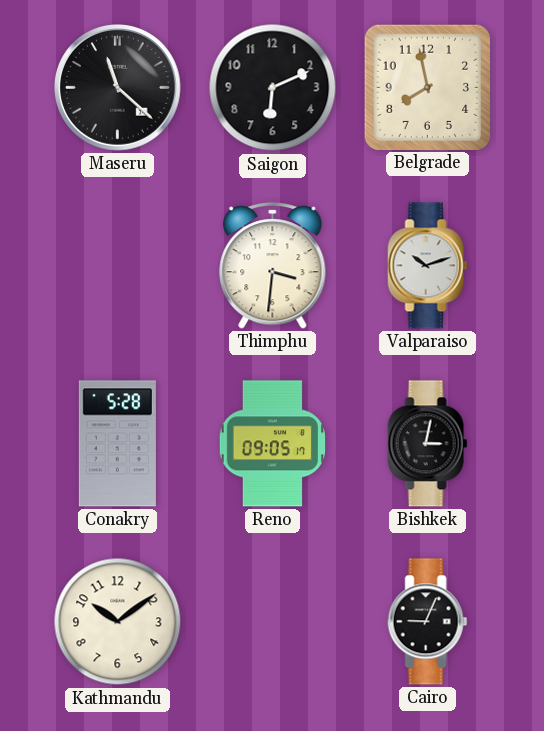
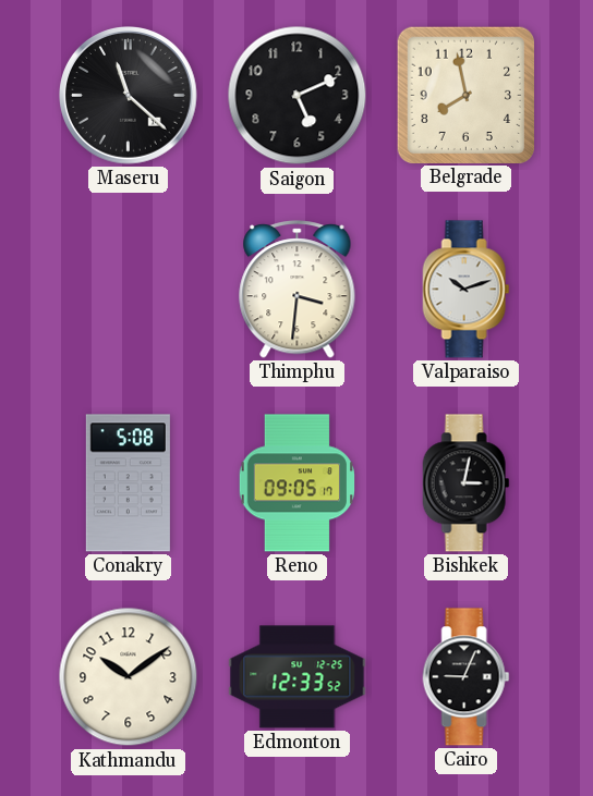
Saigon: 6:11 -> 5:11 (298, 96)
Conakry: 5:28 -> 5:08 (128, 483)
Edmonton: none -> 12:33 (298, 677)
